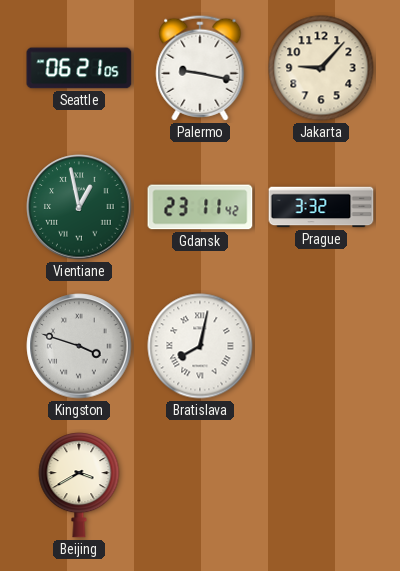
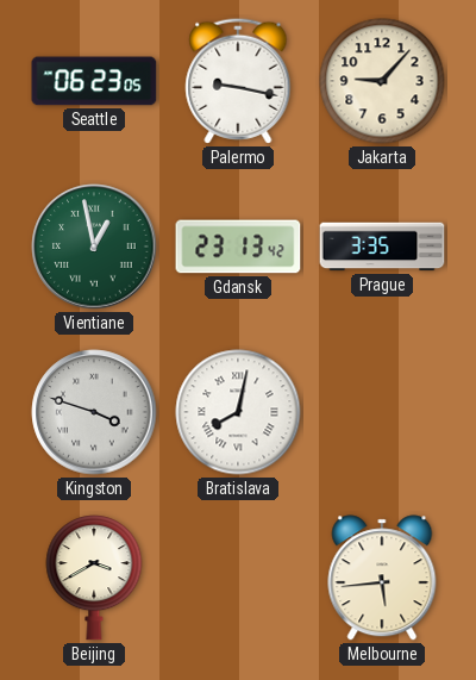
Seattle: 06:21 -> 06:23 (94, 81)
Gdansk: 23:11 -> 23:13 (238, 247)
Prague: 3:32 -> 3:35 (382, 247)
Melbourne: none -> 5:44 (382, 578)
